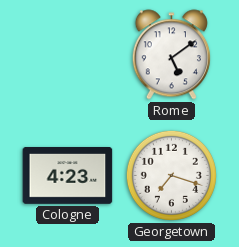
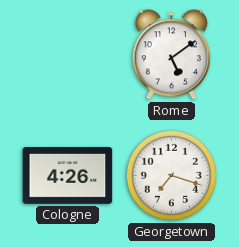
Cologne: 4:23 -> 4:26 (68, 176)
